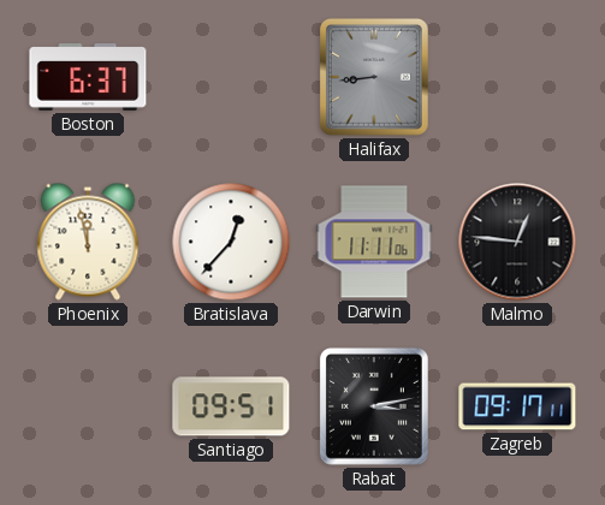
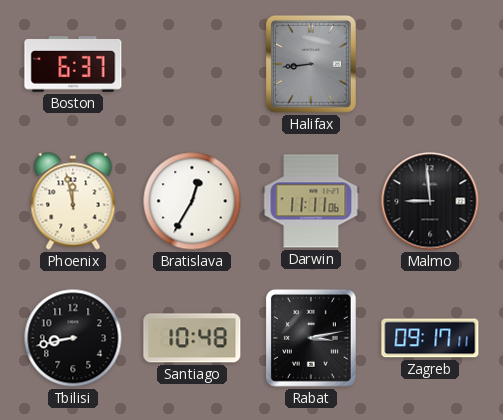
Bratislava: 12:37 -> 12:35 (192, 201)
Malmo: 12:46 -> 8:59 (430, 201)
Tbilisi: none -> 8:43 (73, 338)
Santiago: 09:51 -> 10:48 (192, 338)
